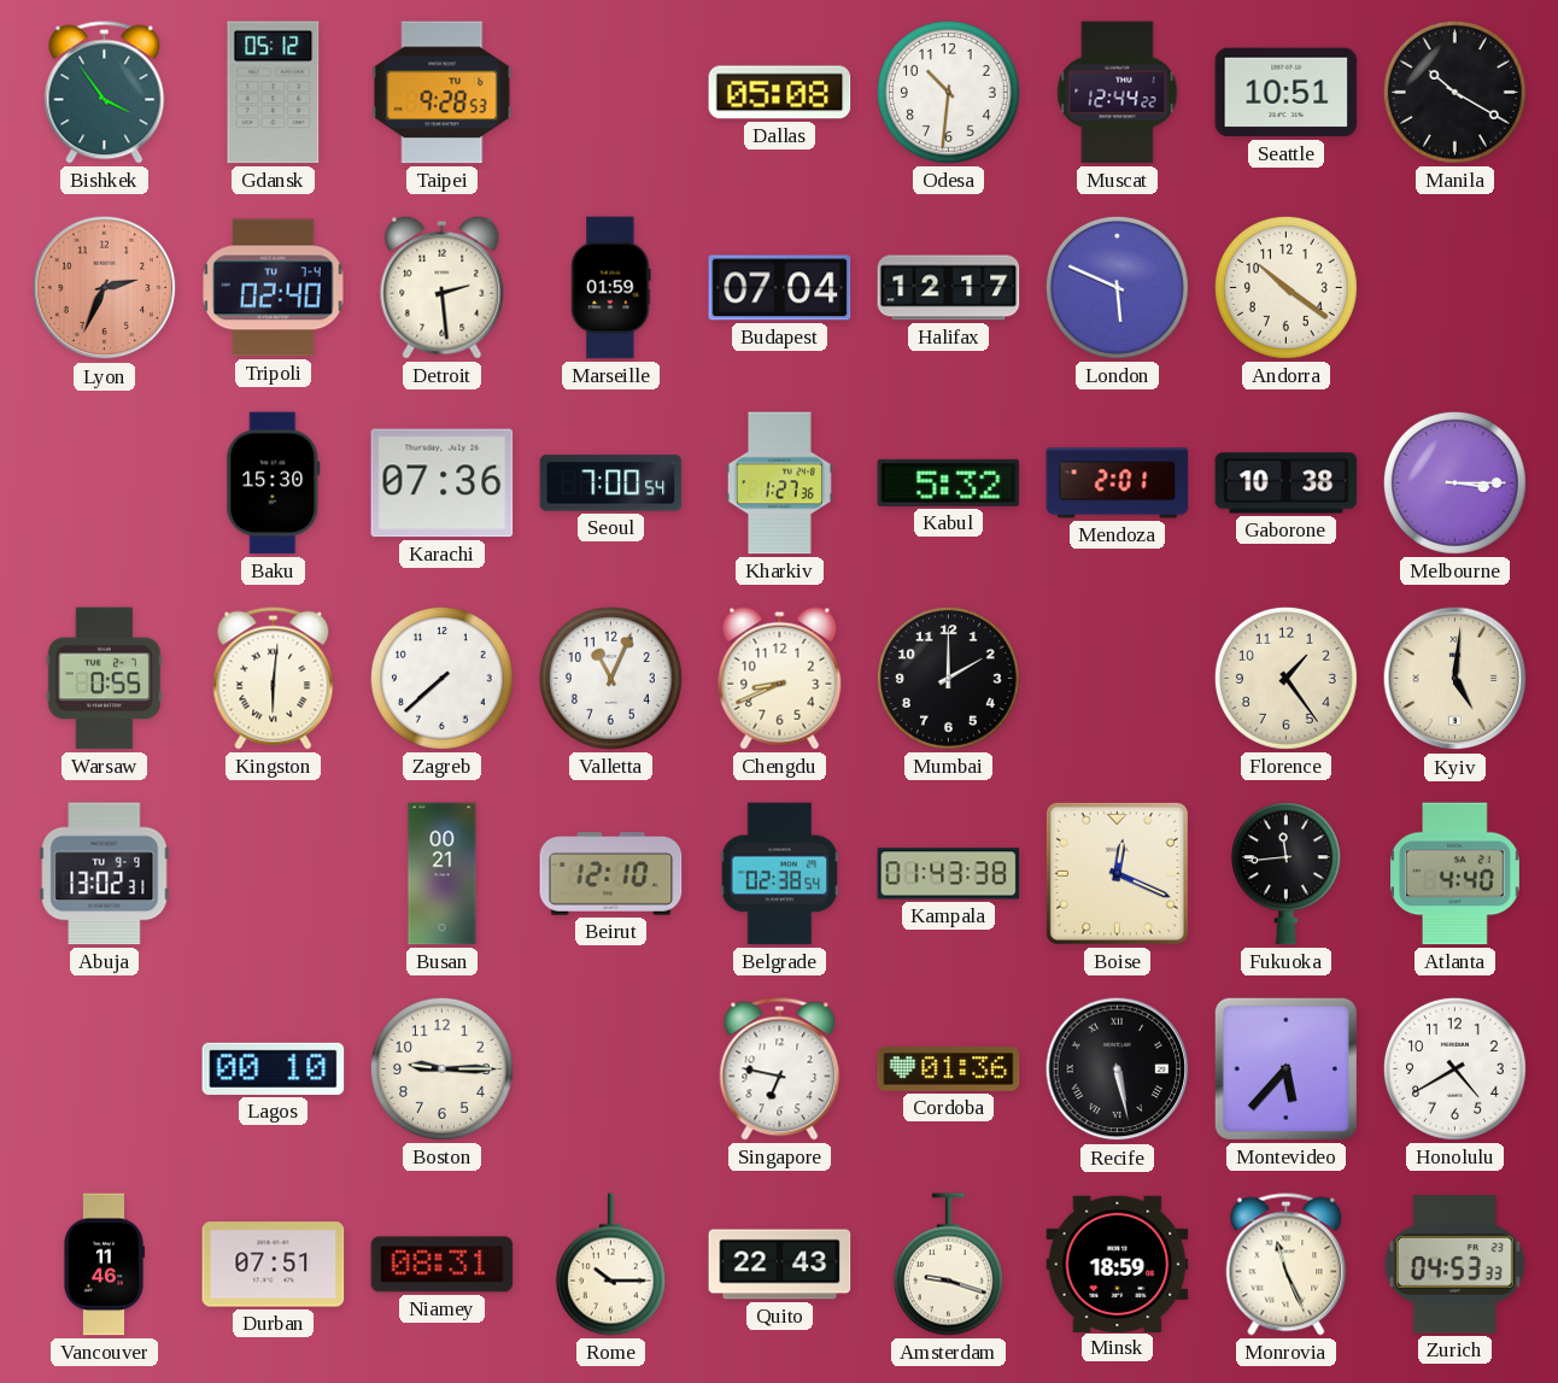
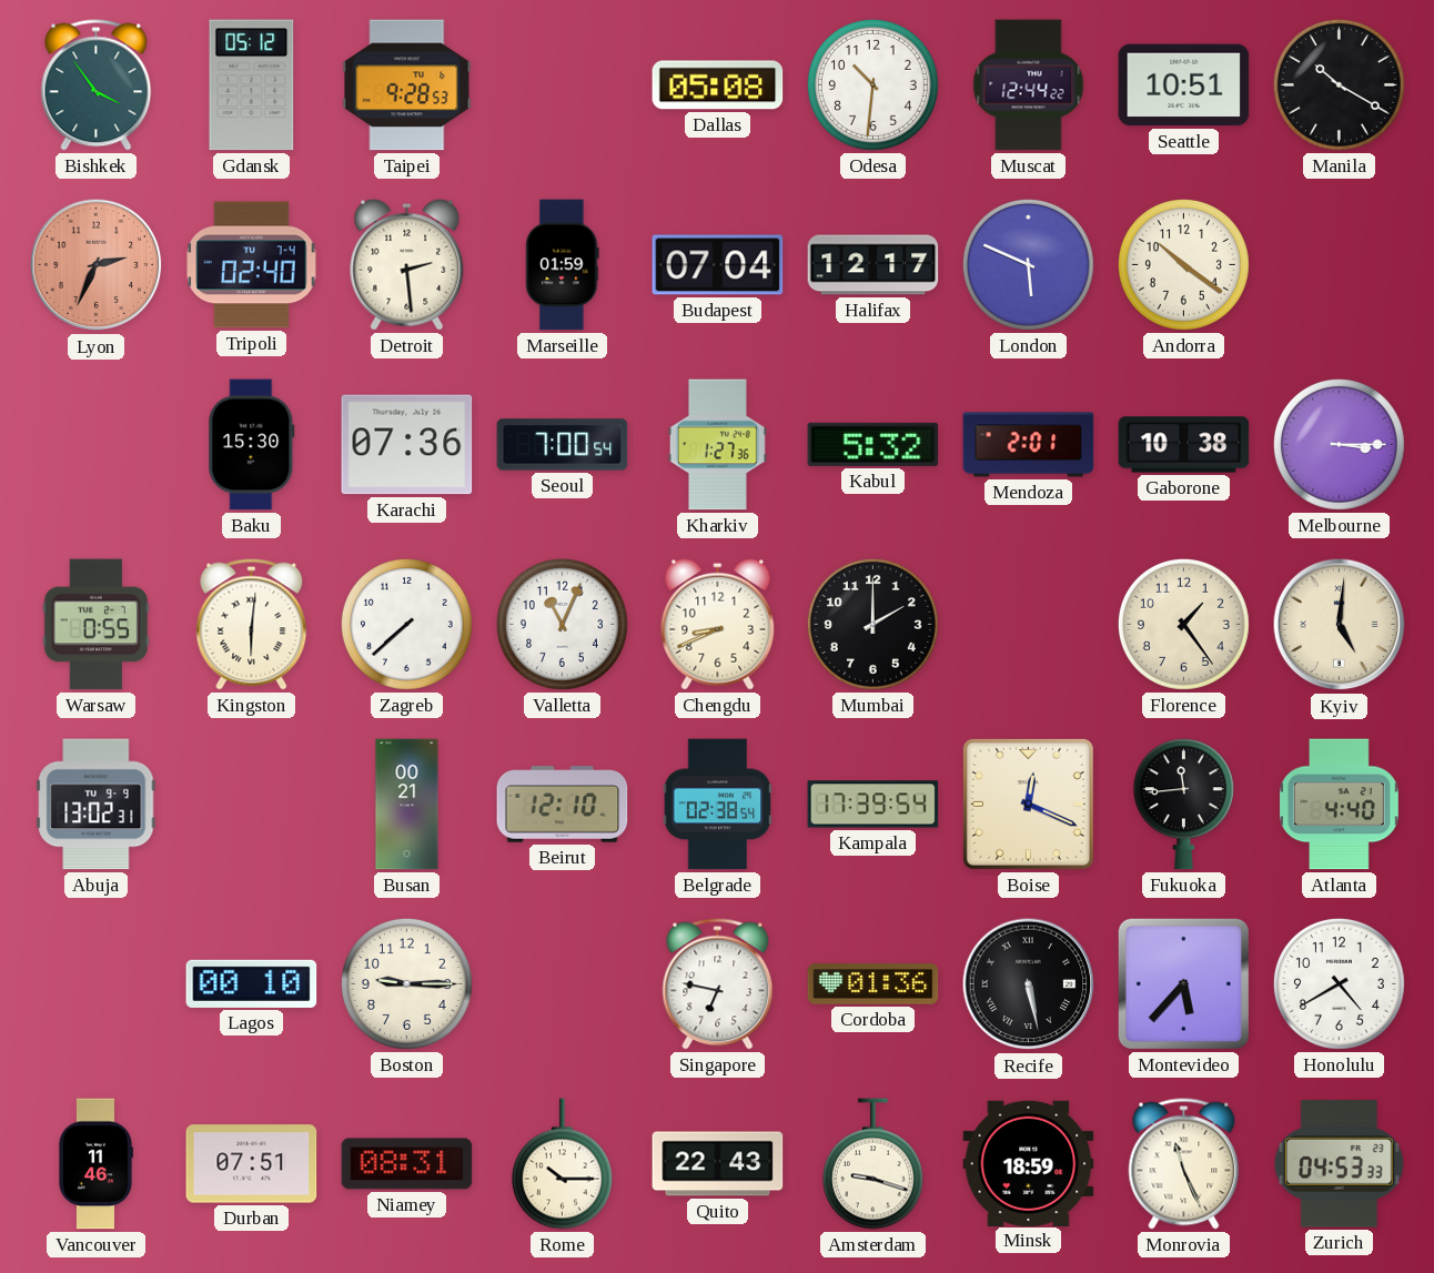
Kampala: 01:43 -> 17:39 (873, 805)
